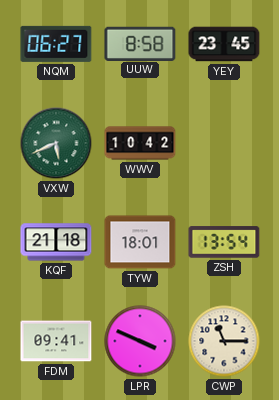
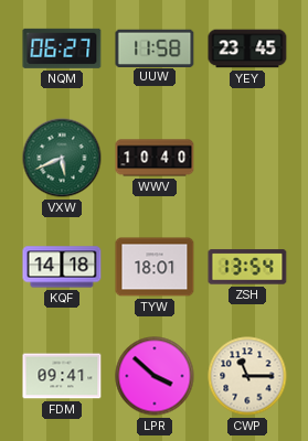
UUW: 8:58 -> 11:58 (155, 47)
WWV: 10:42 -> 10:40 (155, 158)
KQF: 21:18 -> 14:18 (62, 267)
LPR: 3:49 -> 3:52 (155, 376)
